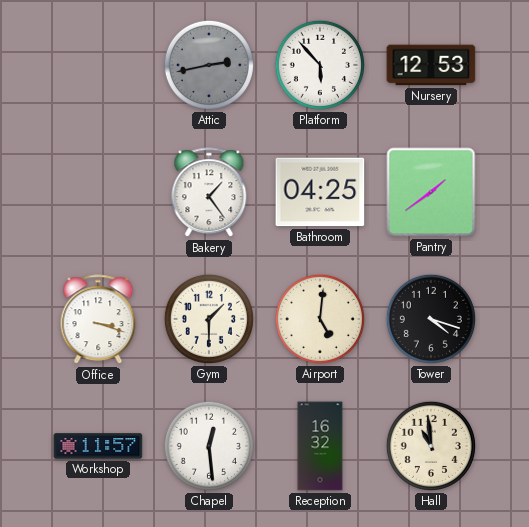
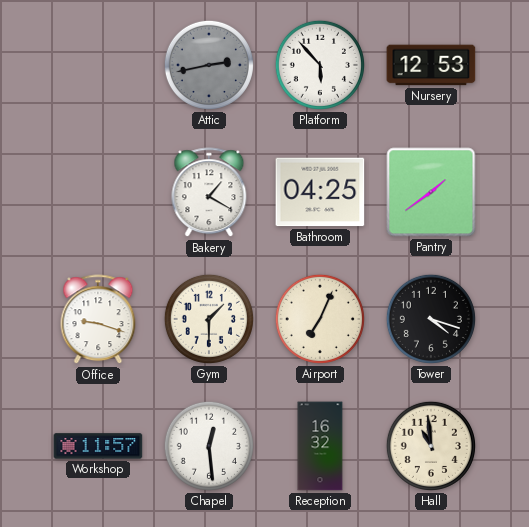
Bakery: 1:24 -> 1:20 (209, 193)
Office: 3:18 -> 9:18 (98, 320)
Airport: 5:01 -> 7:04 (320, 319)
